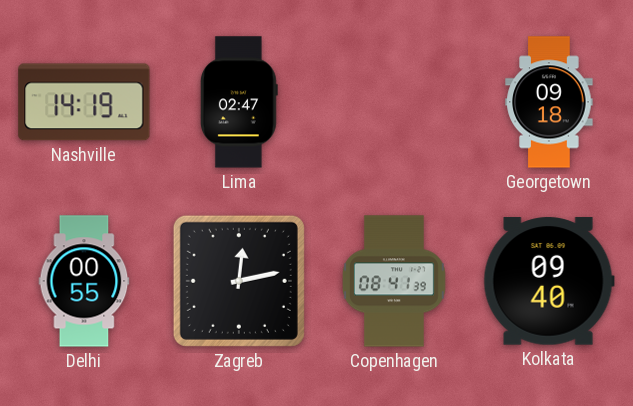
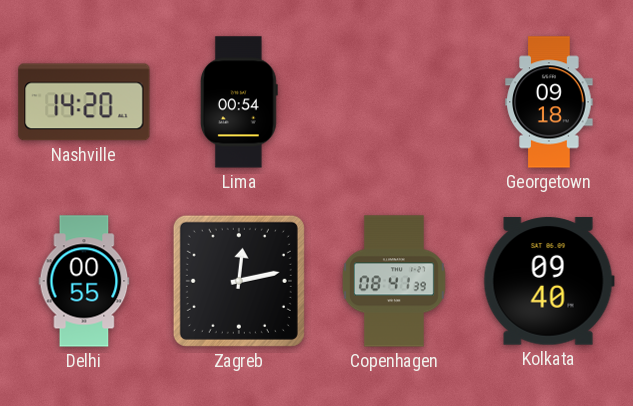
Nashville: 14:19 -> 14:20 (84, 102)
Lima: 02:47 -> 00:54 (239, 102)
